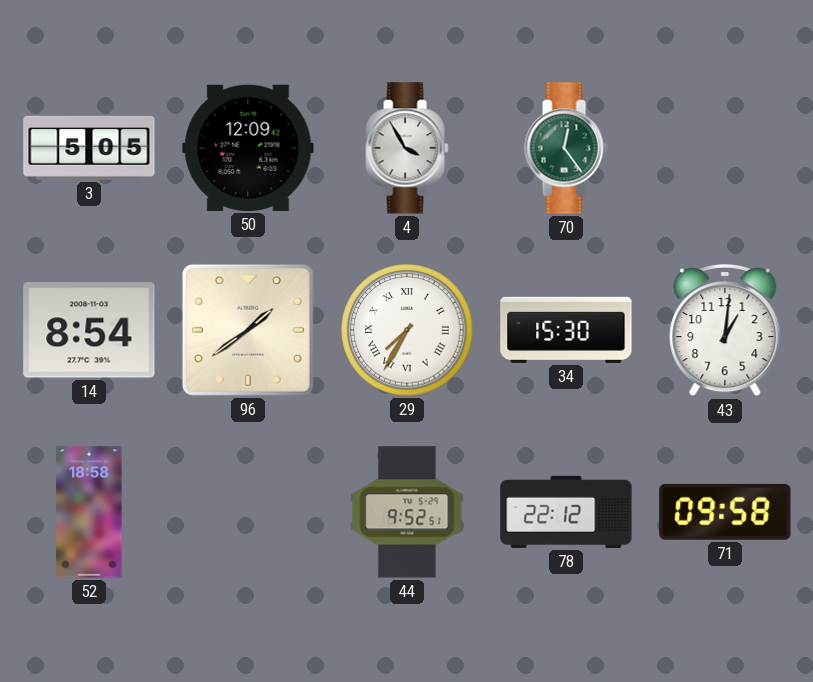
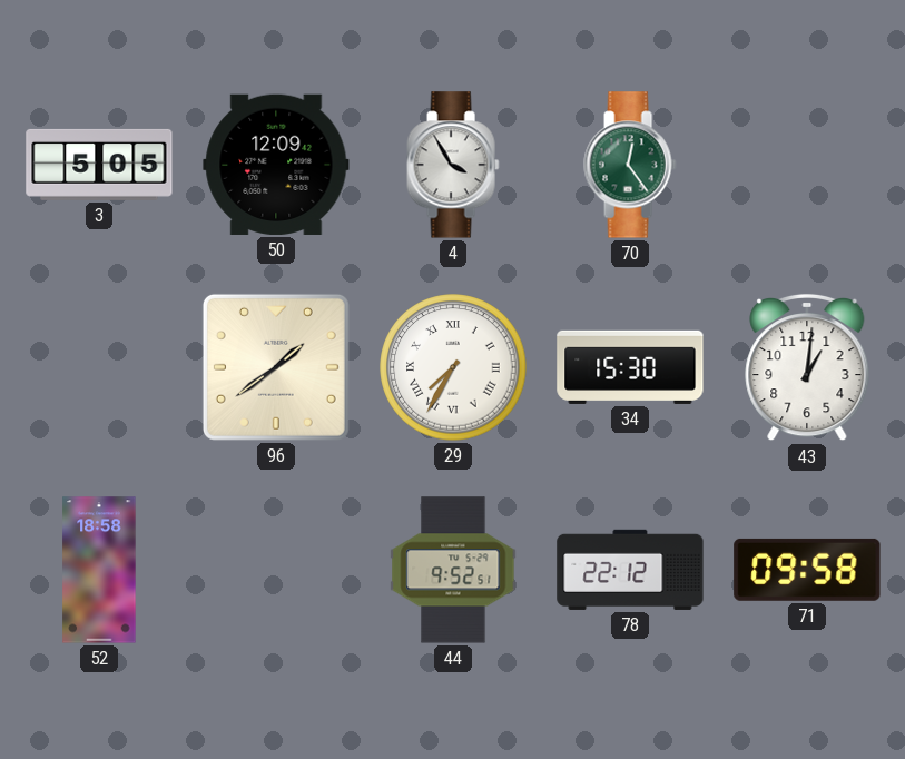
14: 8:54 -> none (89, 330)
